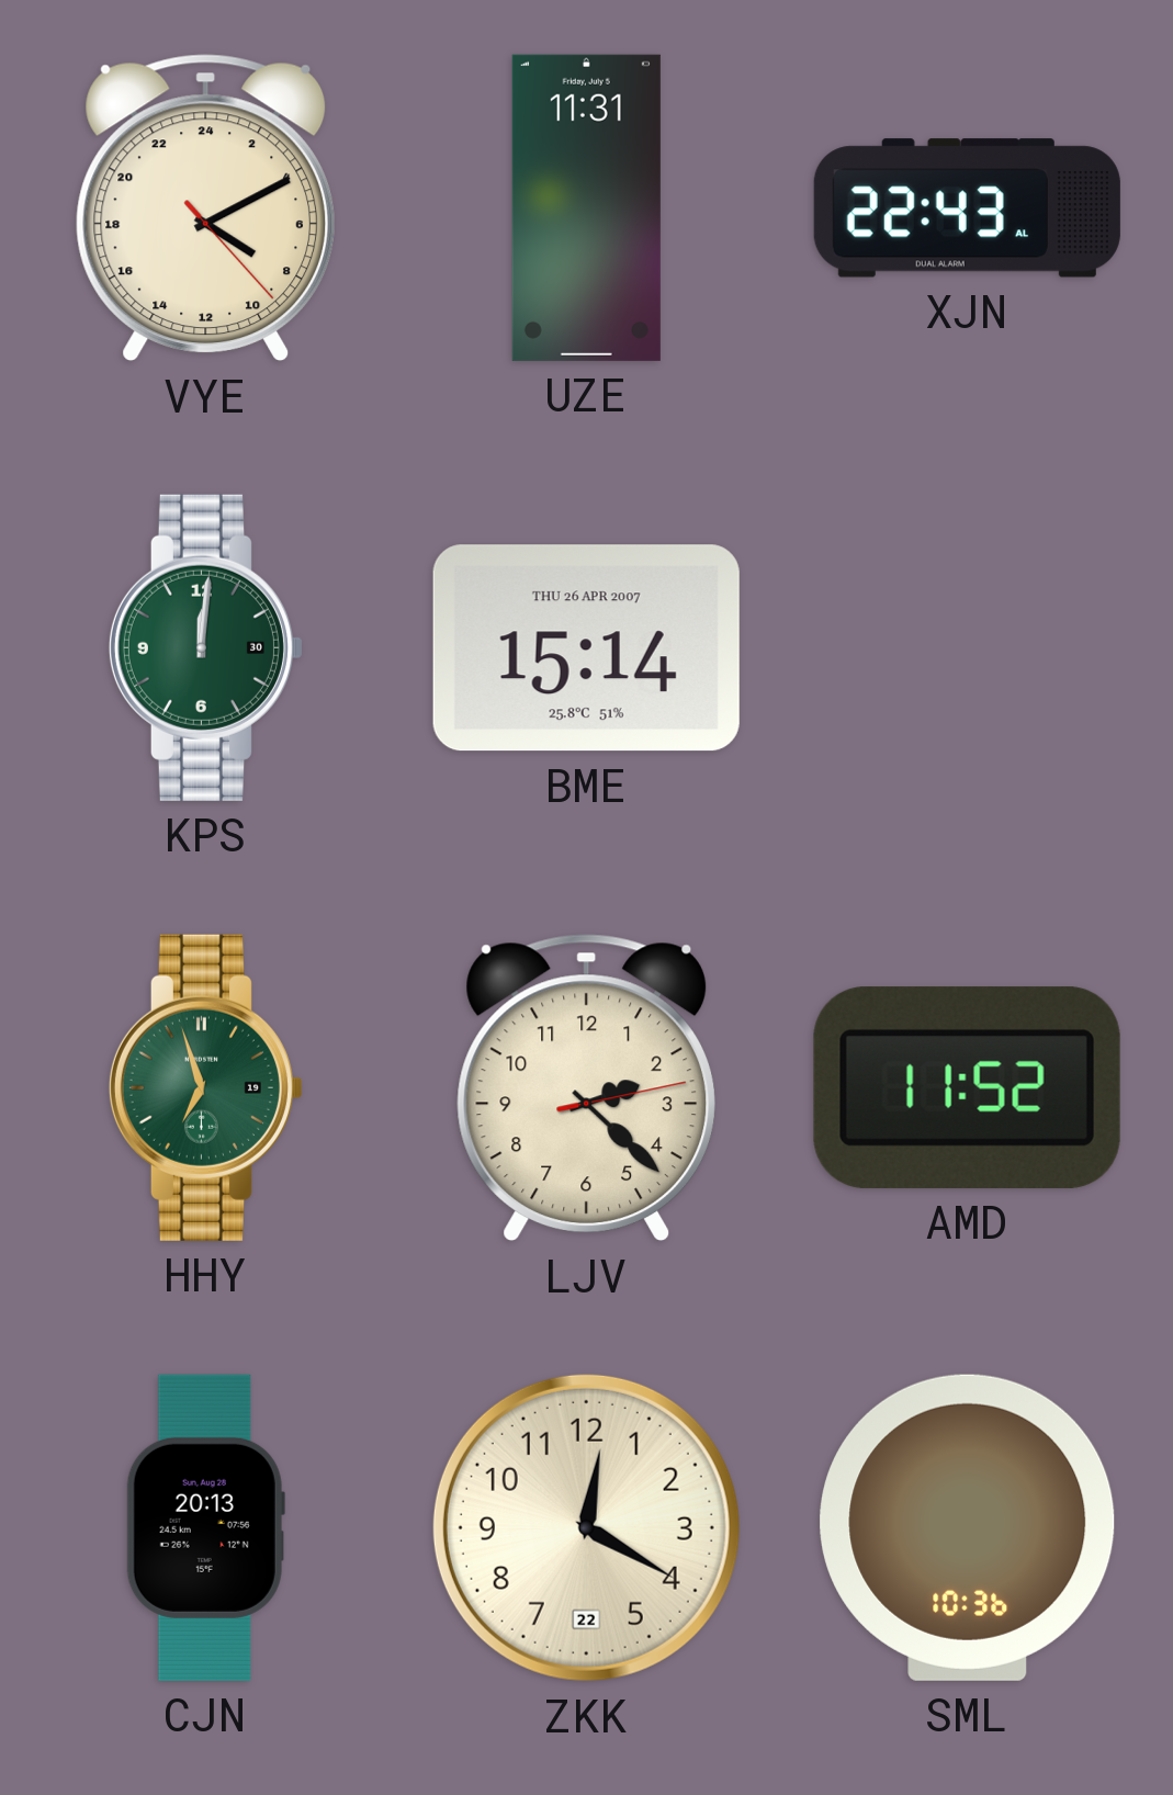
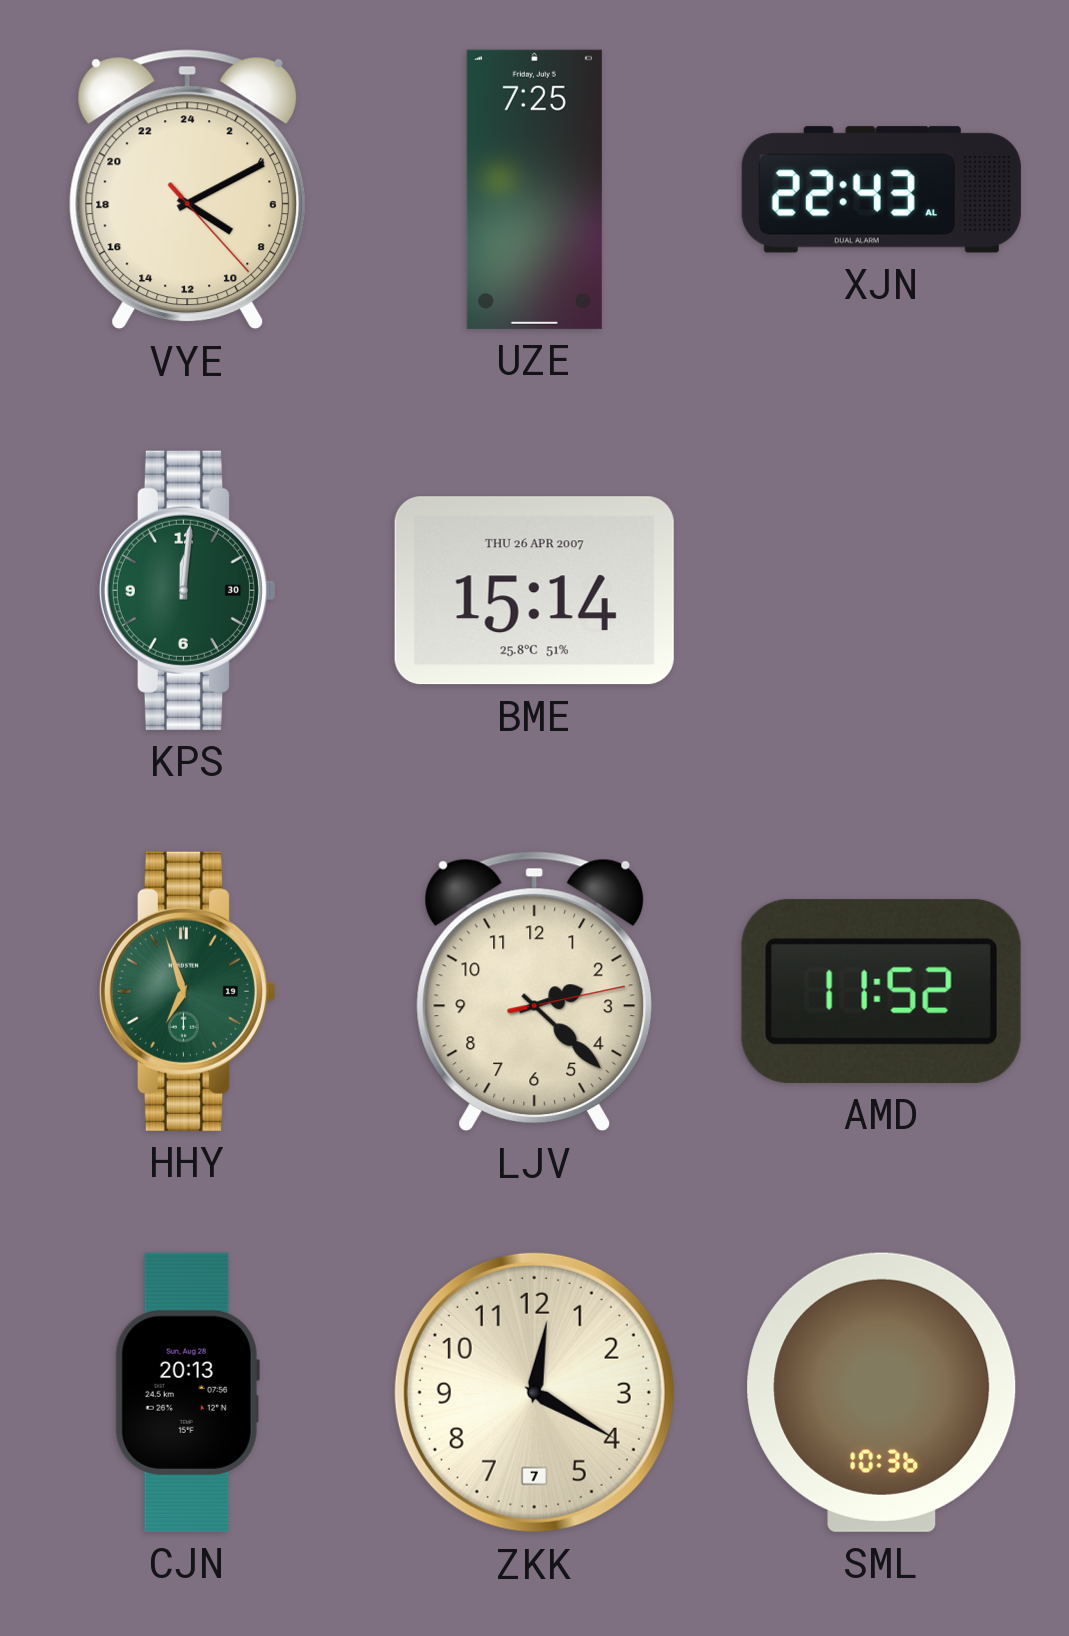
UZE: 11:31 -> 7:25 (534, 189)
ZKK date: 22 -> 7 (534, 1392)
